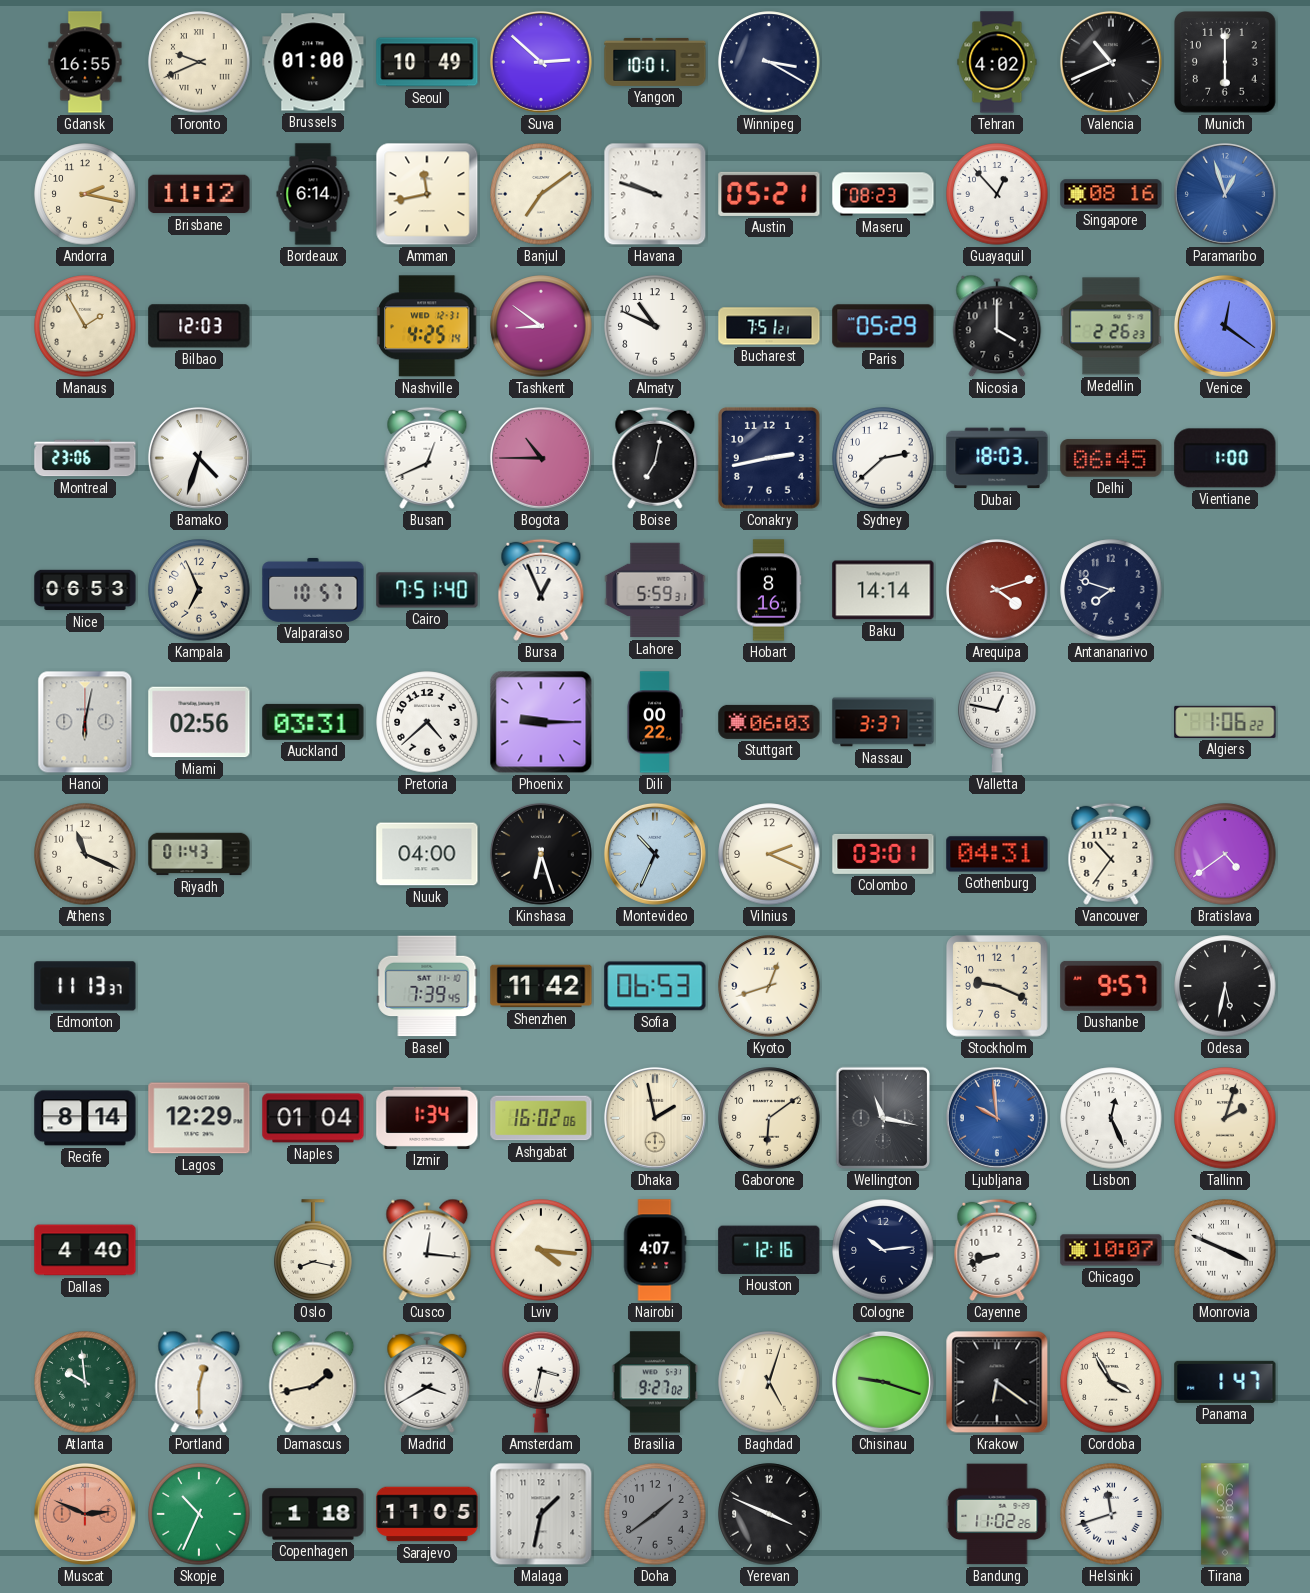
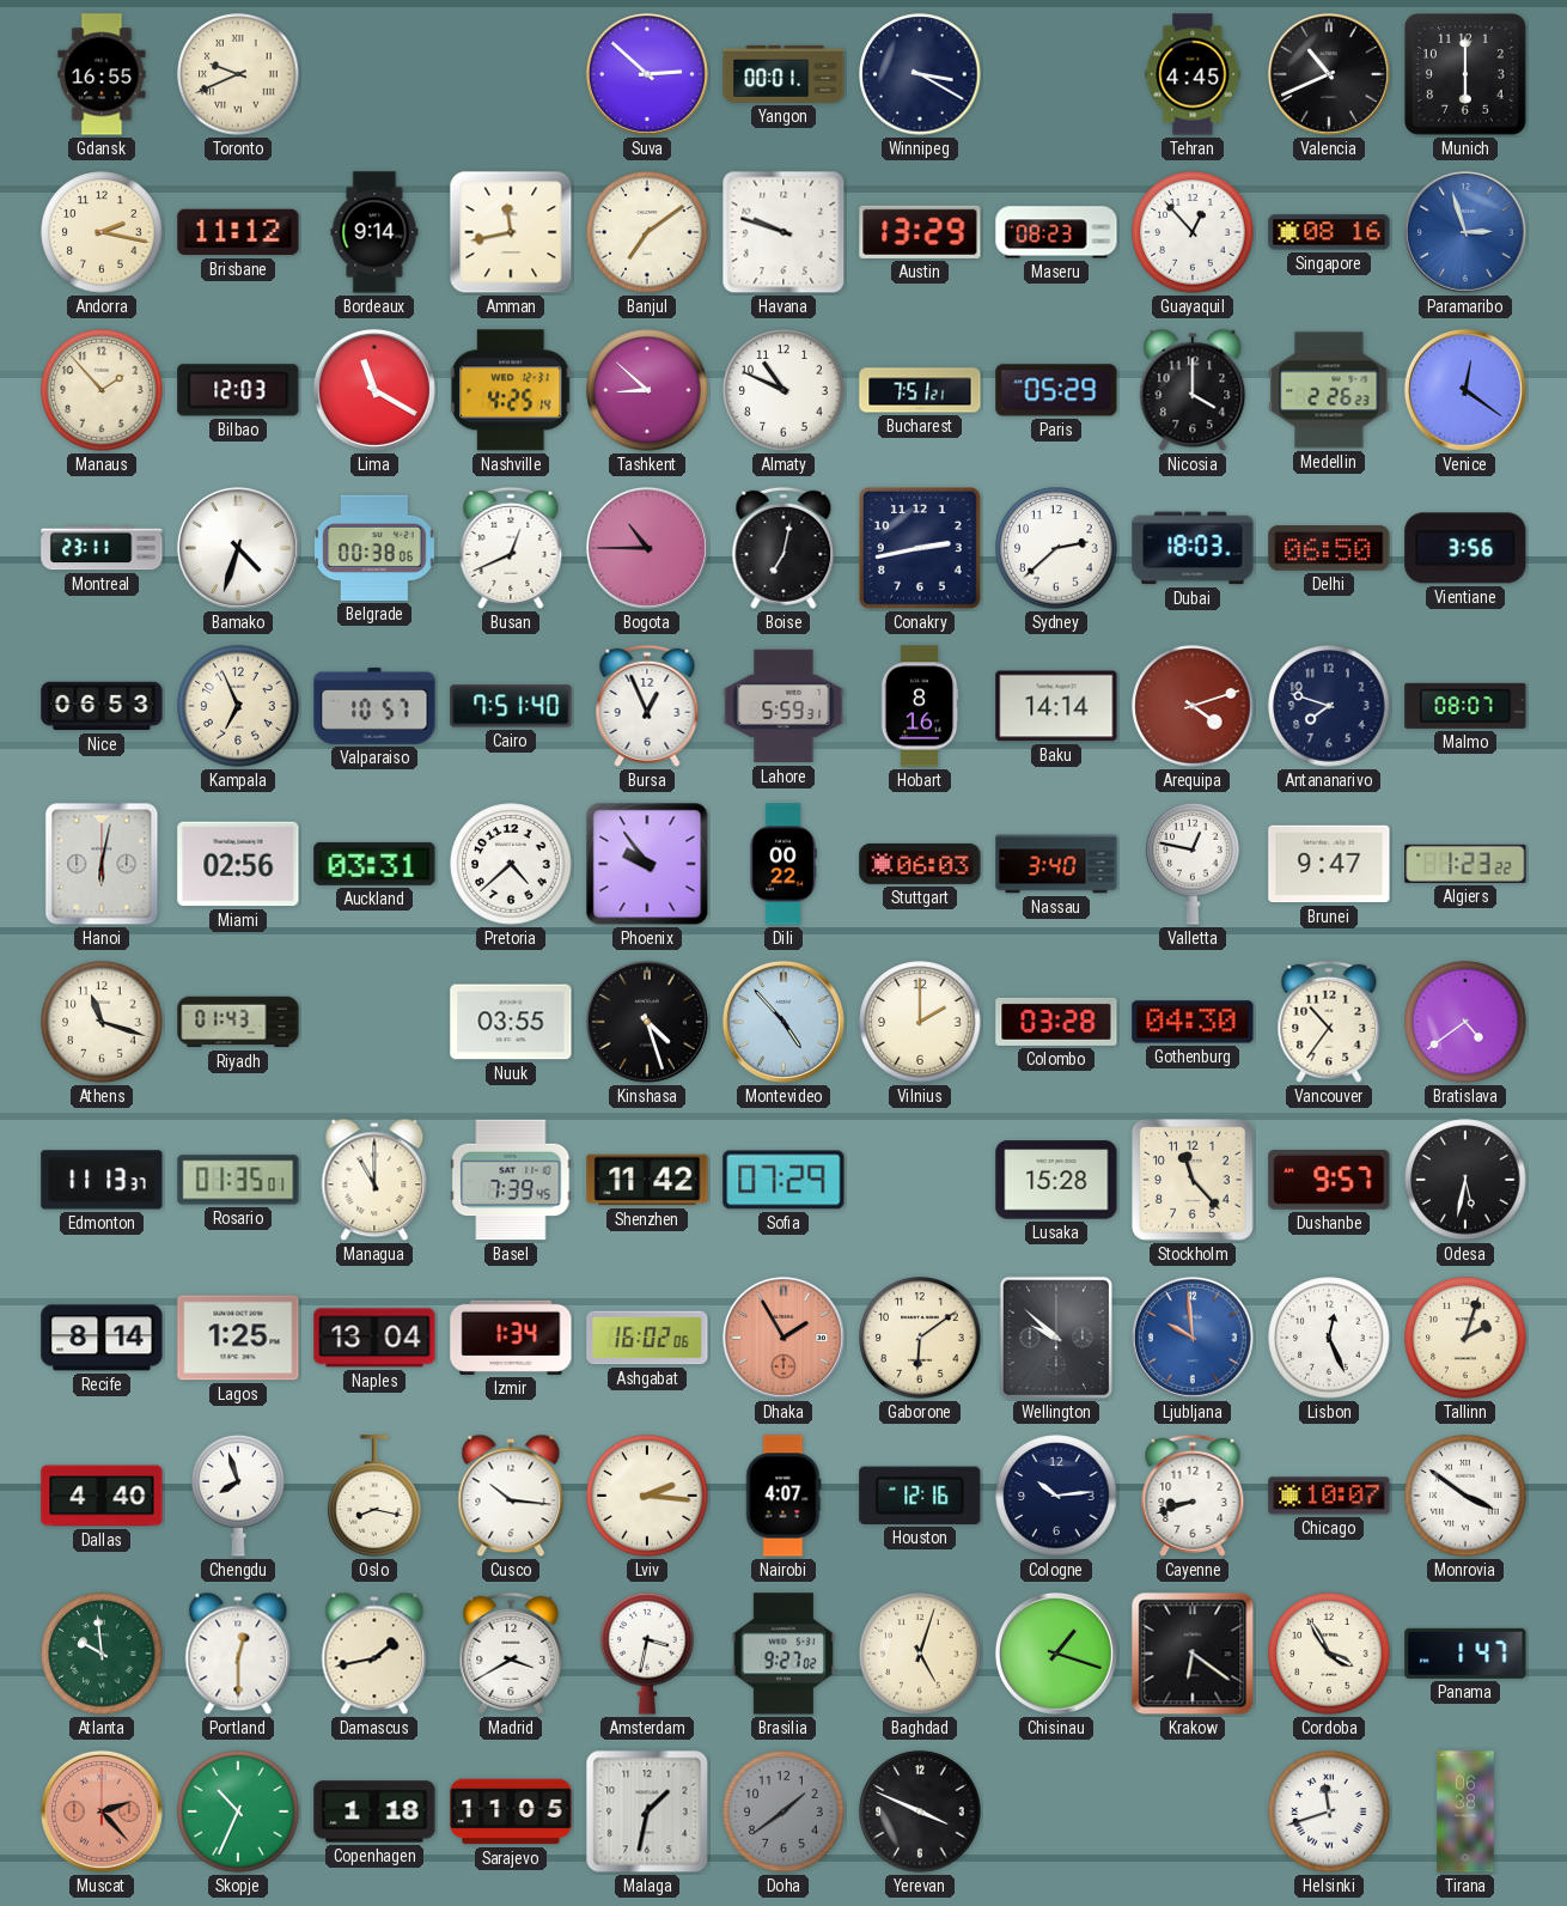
Brussels: 01:00 -> none (313, 62)
Seoul: 10:49 -> none (427, 62)
Yangon: 10:01 -> 00:01 (783, 74)
Tehran: 4:02 -> 4:45 (1193, 74)
Bordeaux: 6:14 -> 9:14 (374, 232)
Austin: 05:21 -> 13:29 (920, 232)
Paramaribo: 12:57 -> 2:57 (1465, 232)
Manaus: 1:55 -> 1:53 (102, 390)
Lima: none -> 11:20 (374, 390)
Tashkent: 8:51 -> 8:52 (647, 390)
Montreal: 23:06 -> 23:11 (102, 548)
Belgrade: none -> 00:38 (374, 548)
Delhi: 06:45 -> 06:50 (1329, 548)
Vientiane: 1:00 -> 3:56 (1465, 548)
Malmo: none -> 08:07 (1465, 706)
Phoenix: 9:15 -> 9:54 (647, 864)
Nassau: 3:37 -> 3:40 (1056, 864)
Brunei: none -> 9:47 (1329, 864)
Algiers: 1:06 -> 1:23 (1465, 864)
Athens: 11:19 -> 11:18 (102, 1022)
Nuuk: 04:00 -> 03:55 (511, 1022)
Kinshasa: 6:27 -> 4:27 (647, 1022)
Montevideo: 10:34 -> 4:53 (783, 1022)
Vilnius: 2:19 -> 2:00 (920, 1022)
Colombo: 03:01 -> 03:28 (1056, 1022)
Gothenburg: 04:31 -> 04:30 (1193, 1022)
Rosario: none -> 01:35 (238, 1180)
Managua: none -> 11:00 (374, 1180)
Sofia: 06:53 -> 07:29 (783, 1180)
Kyoto: 12:42 -> none (769, 986)
Lusaka: none -> 15:28 (1056, 1180)
Stockholm: 9:19 -> 11:23 (1194, 1181)
Lagos: 12:29 -> 1:25 (238, 1338)
Naples: 01:04 -> 13:04 (374, 1338)
Dhaka: 1:58 -> 1:55 (783, 1338)
Dhaka dial: cream -> salmon (783, 1338)
Wellington: 11:17 -> 9:52 (1055, 1338)
Chengdu: none -> 7:57 (238, 1496)
Cusco: 12:16 -> 10:16 (511, 1496)
Lviv: 4:16 -> 2:16 (647, 1496)
Monrovia: 3:49 -> 3:51 (1465, 1496)
Chisinau: 9:18 -> 1:18 (1056, 1654)
Muscat: 2:49 -> 2:23 (102, 1811)
Bandung: 11:02 -> none (997, 1514)
